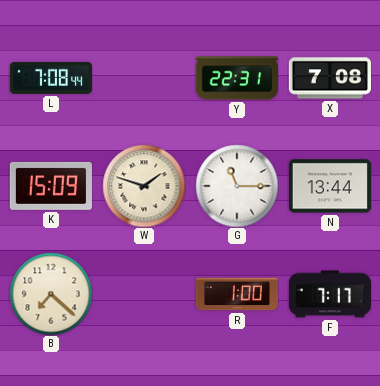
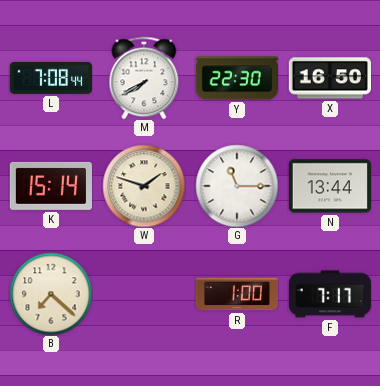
M: none -> 7:40 (144, 78)
Y: 22:31 -> 22:30 (237, 78)
X: 7:08 -> 16:50 (329, 78)
K: 15:09 -> 15:14 (51, 186)
